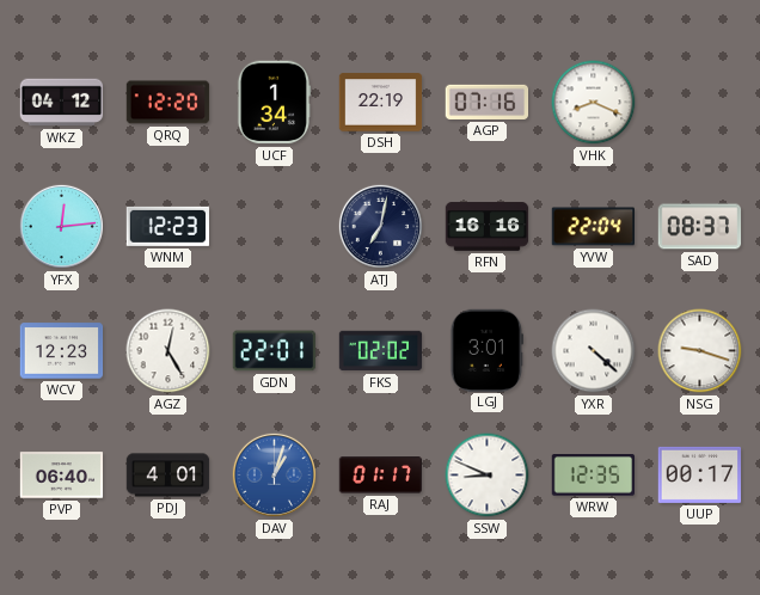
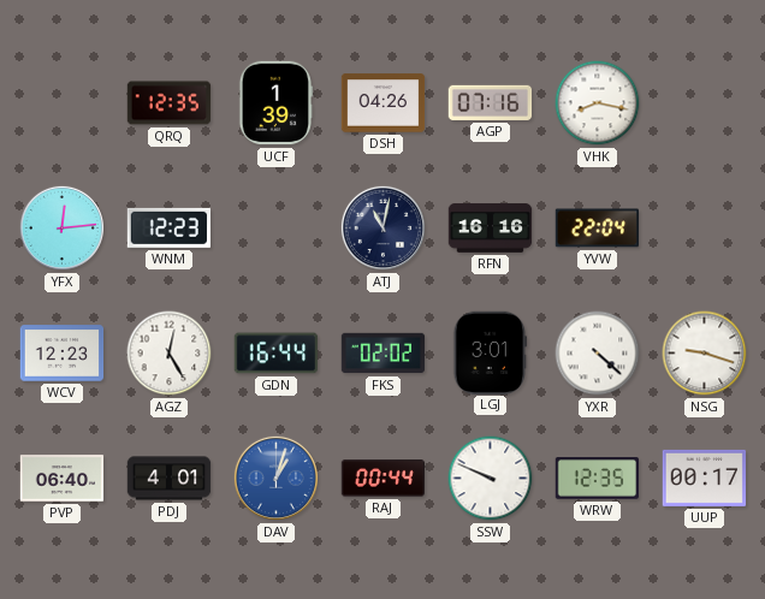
WKZ: 04:12 -> none (62, 103)
QRQ: 12:20 -> 12:35 (170, 103)
UCF: 1:34 -> 1:39 (274, 103)
DSH: 22:19 -> 04:26 (384, 103)
VHK: 8:19 -> 8:17 (598, 103)
ATJ: 7:02 -> 11:02 (382, 227)
SAD: 08:37 -> none (700, 227)
GDN: 22:01 -> 16:44 (277, 354)
RAJ: 01:17 -> 00:44 (382, 479)
SSW: 8:49 -> 9:49 (491, 479)
